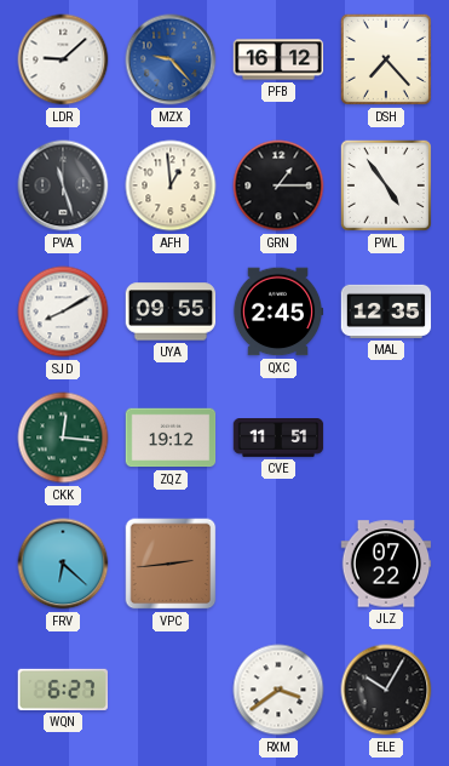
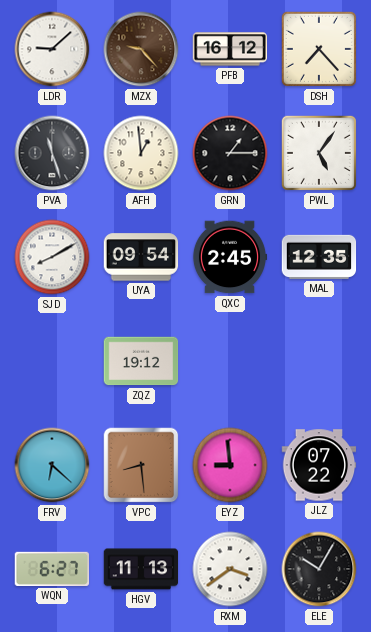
MZX dial: blue -> brown (141, 49)
PWL: 4:54 -> 5:06 (319, 153)
UYA: 09:55 -> 09:54 (141, 257)
CKK: 12:16 -> none (63, 438)
CVE: 11:51 -> none (278, 439)
VPC: 2:44 -> 8:29 (141, 465)
EYZ: none -> 8:59 (230, 465)
HGV: none -> 11:13 (141, 569)
